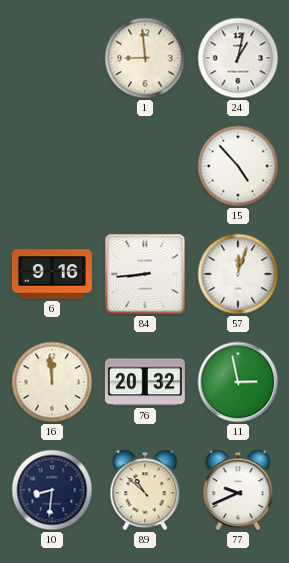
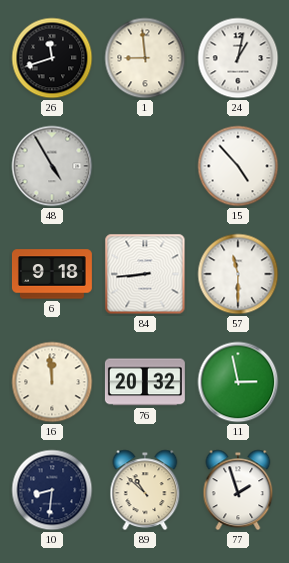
26: none -> 11:42 (52, 58)
48: none -> 4:55 (52, 166)
6: 9:16 -> 9:18 (52, 274)
57: 12:03 -> 11:30 (238, 274)
77: 9:41 -> 1:57 (238, 490)
